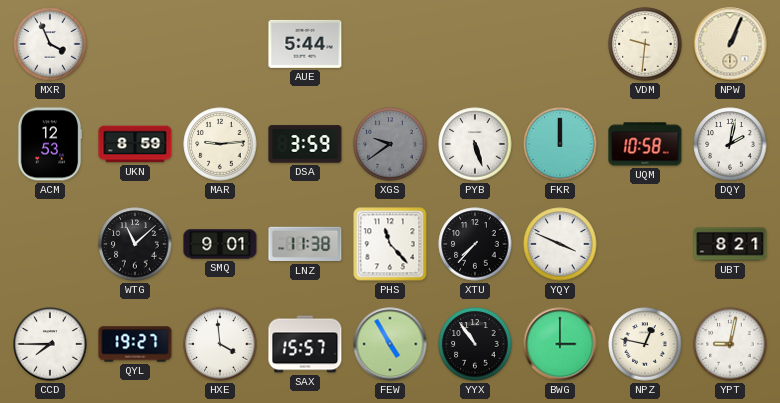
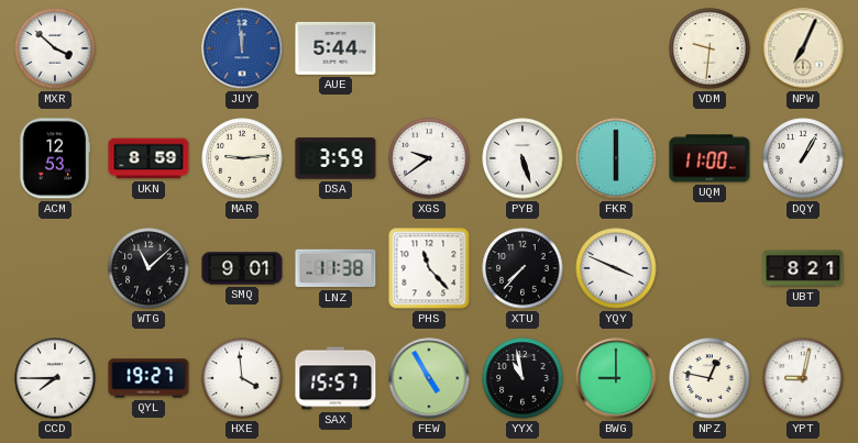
MXR: 3:56 -> 3:52 (55, 48)
JUY: none -> 11:59 (242, 48)
NPW: 1:04 -> 7:04 (803, 48)
XGS dial: grey -> white (429, 158)
FKR: 12:00 -> 6:00 (616, 158)
UQM: 10:58 -> 11:00 (710, 158)
DQY: 2:02 -> 1:05 (803, 158)
YYX: 10:54 -> 10:58 (522, 378)
BWG: 3:00 -> 9:00 (616, 378)
